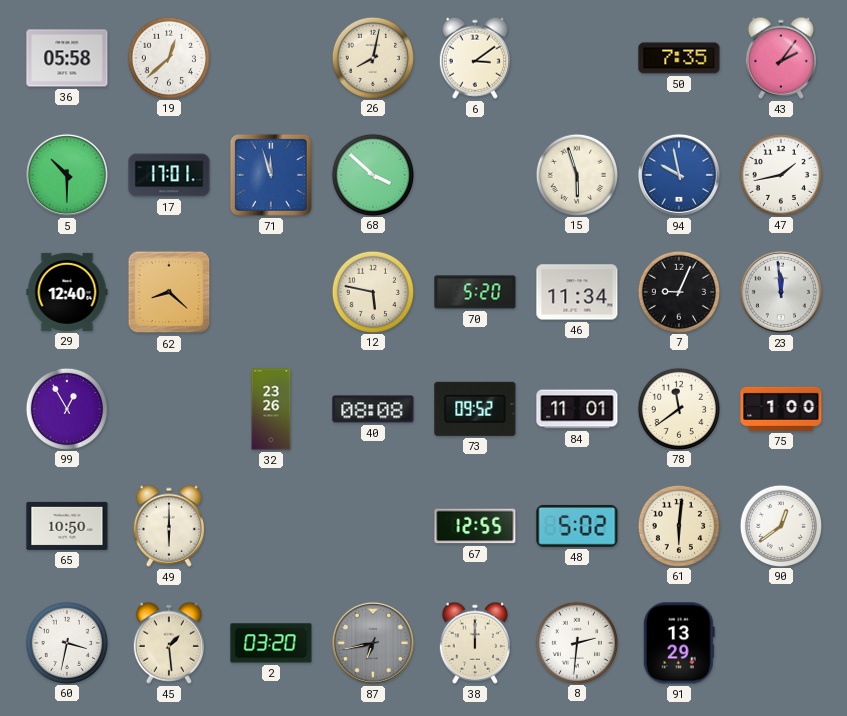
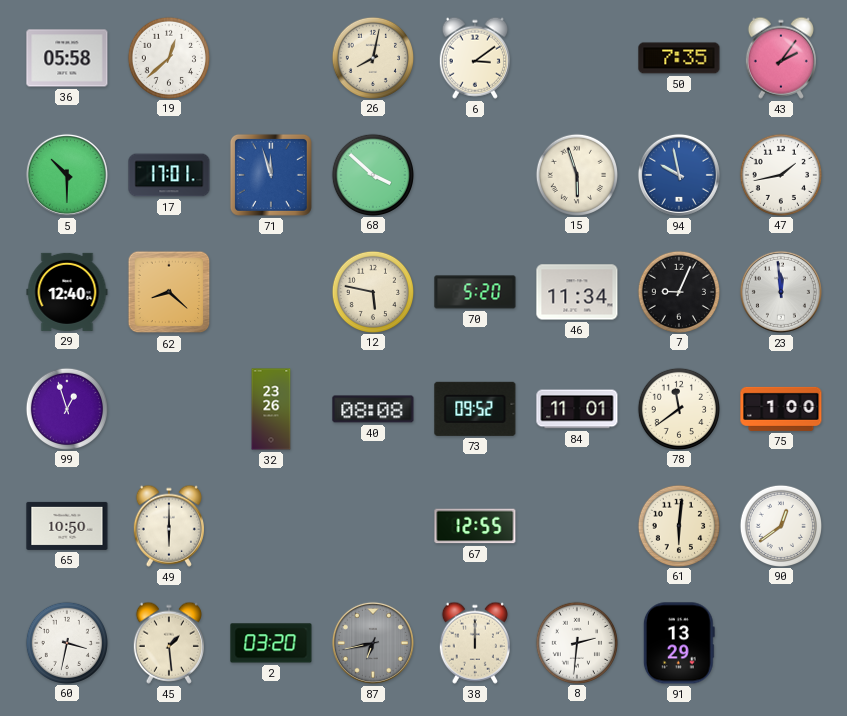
99: 12:55 -> 12:57 (66, 408)
48: 5:02 -> none (577, 526)
